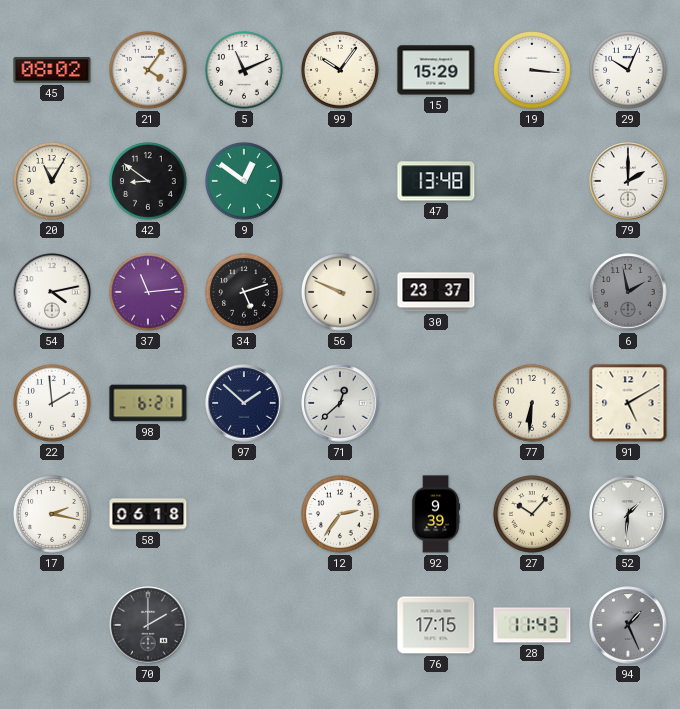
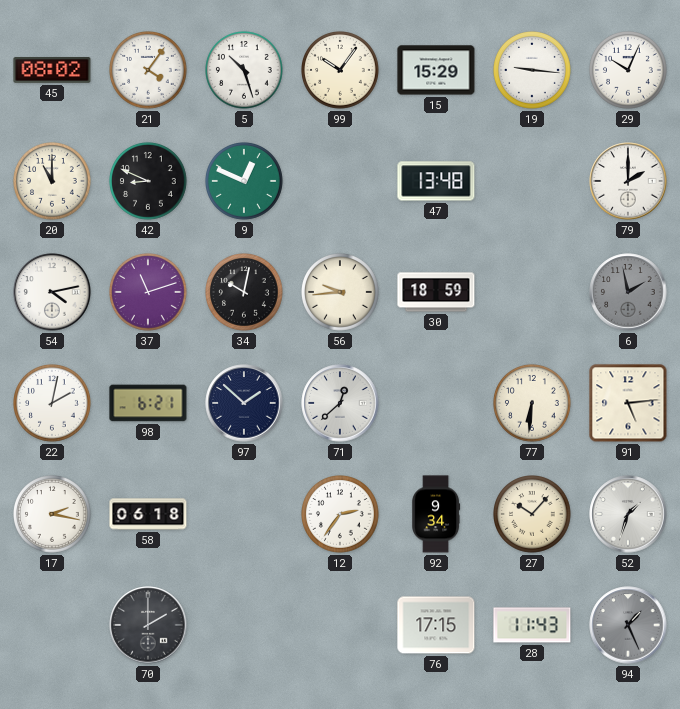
5: 11:11 -> 10:27 (245, 71)
19: 3:16 -> 9:16 (533, 71)
20: 11:05 -> 11:00 (53, 182)
42: 8:51 -> 8:49 (149, 182)
9: 12:51 -> 12:49 (245, 182)
37: 11:14 -> 11:12 (149, 293)
34: 5:12 -> 10:02 (245, 293)
56: 9:49 -> 9:44 (341, 293)
30: 23:37 -> 18:59 (436, 292)
22: 1:59 -> 2:02 (53, 404)
91: 5:10 -> 5:14 (628, 403)
92: 9:39 -> 9:34 (436, 514)
52: 1:31 -> 1:33 (628, 514)
